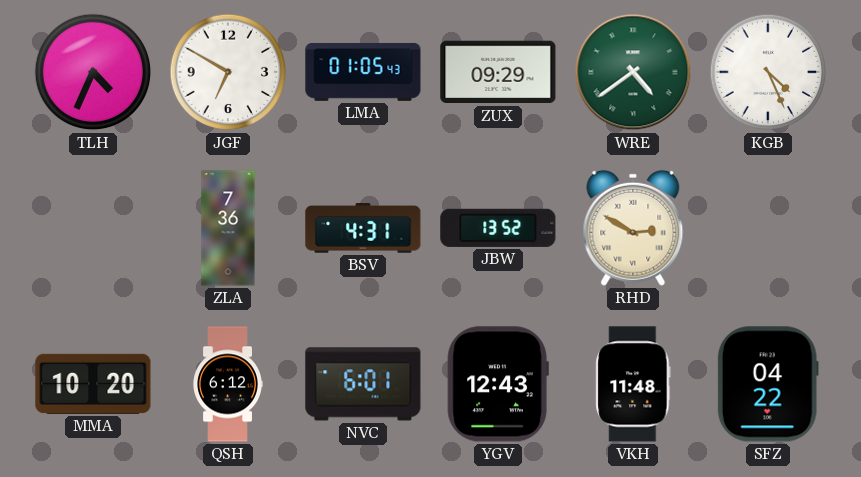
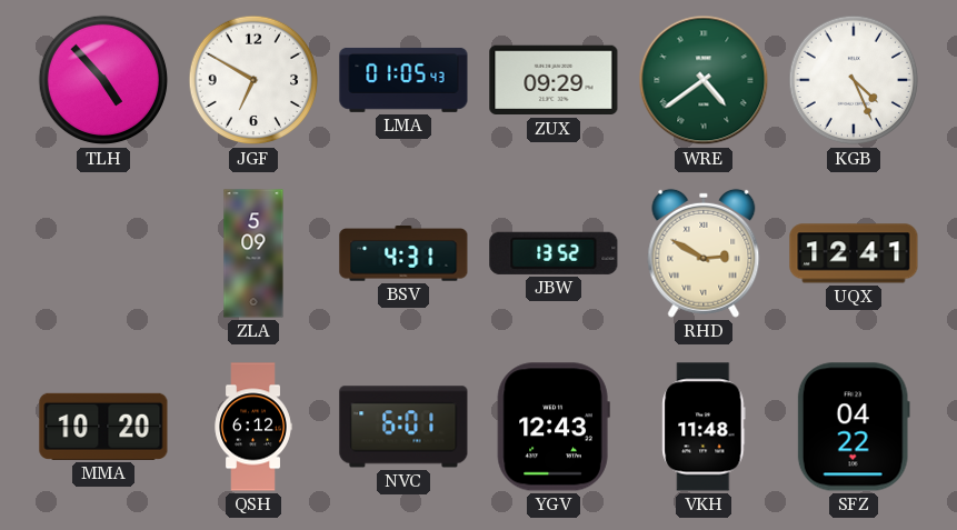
TLH: 4:34 -> 4:53 (103, 80)
ZLA: 7:36 -> 5:09 (253, 253)
UQX: none -> 12:41 (854, 253)
